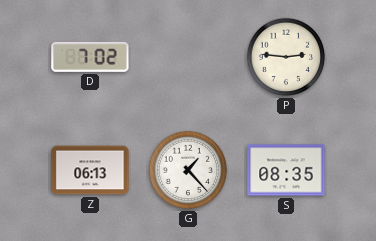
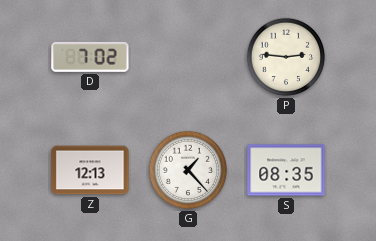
Z: 06:13 -> 12:13 (90, 170)
